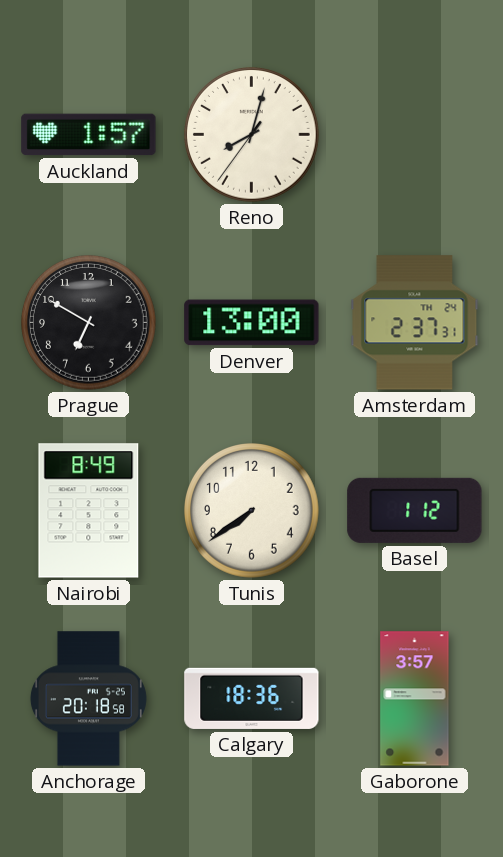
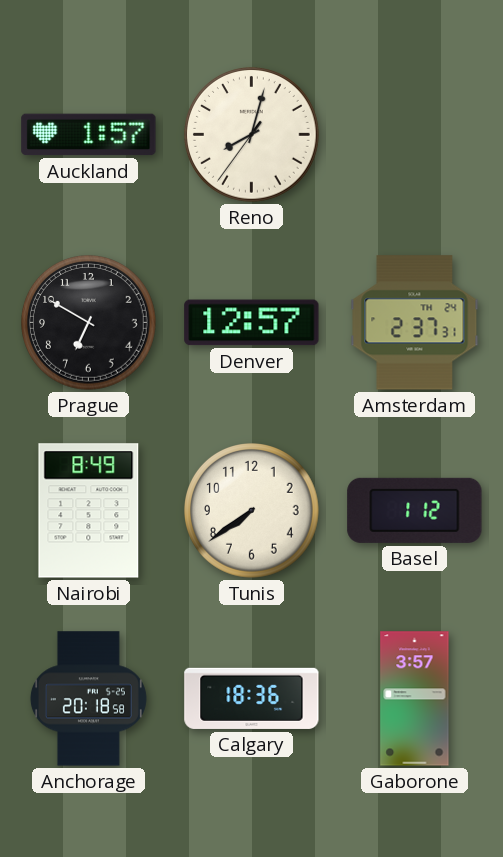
Denver: 13:00 -> 12:57 (252, 323)
